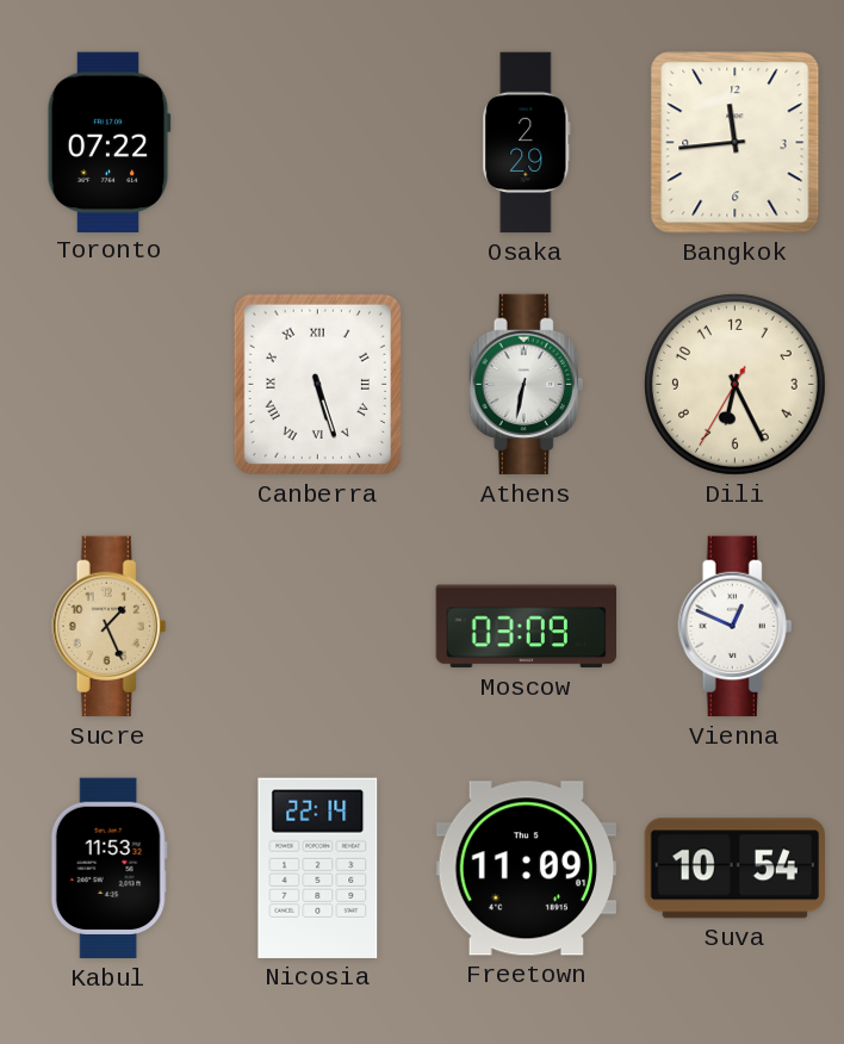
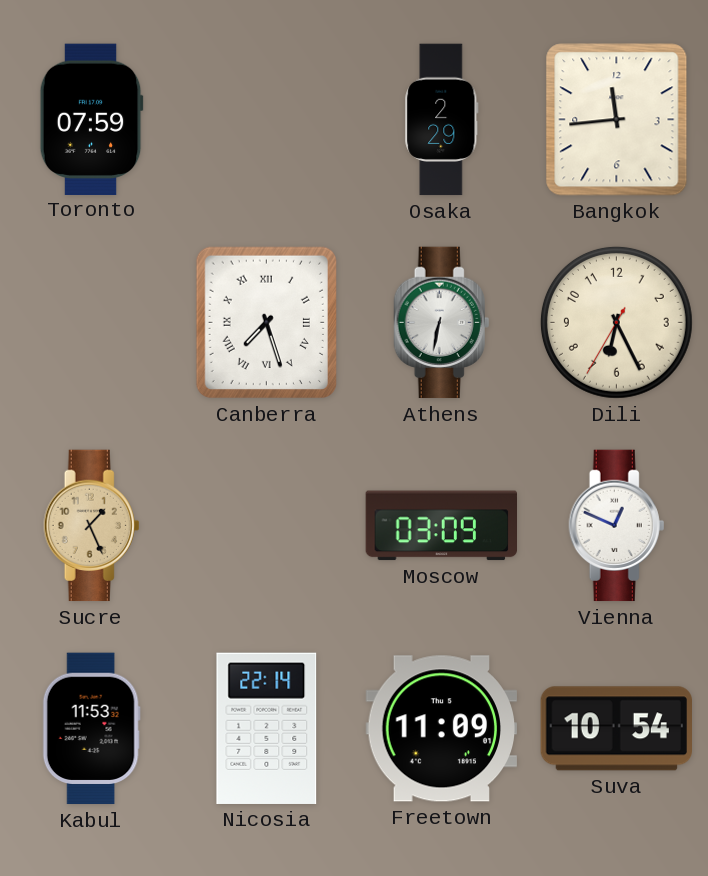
Toronto: 07:22 -> 07:59 (91, 119)
Canberra: 5:27 -> 7:27 (266, 322)
